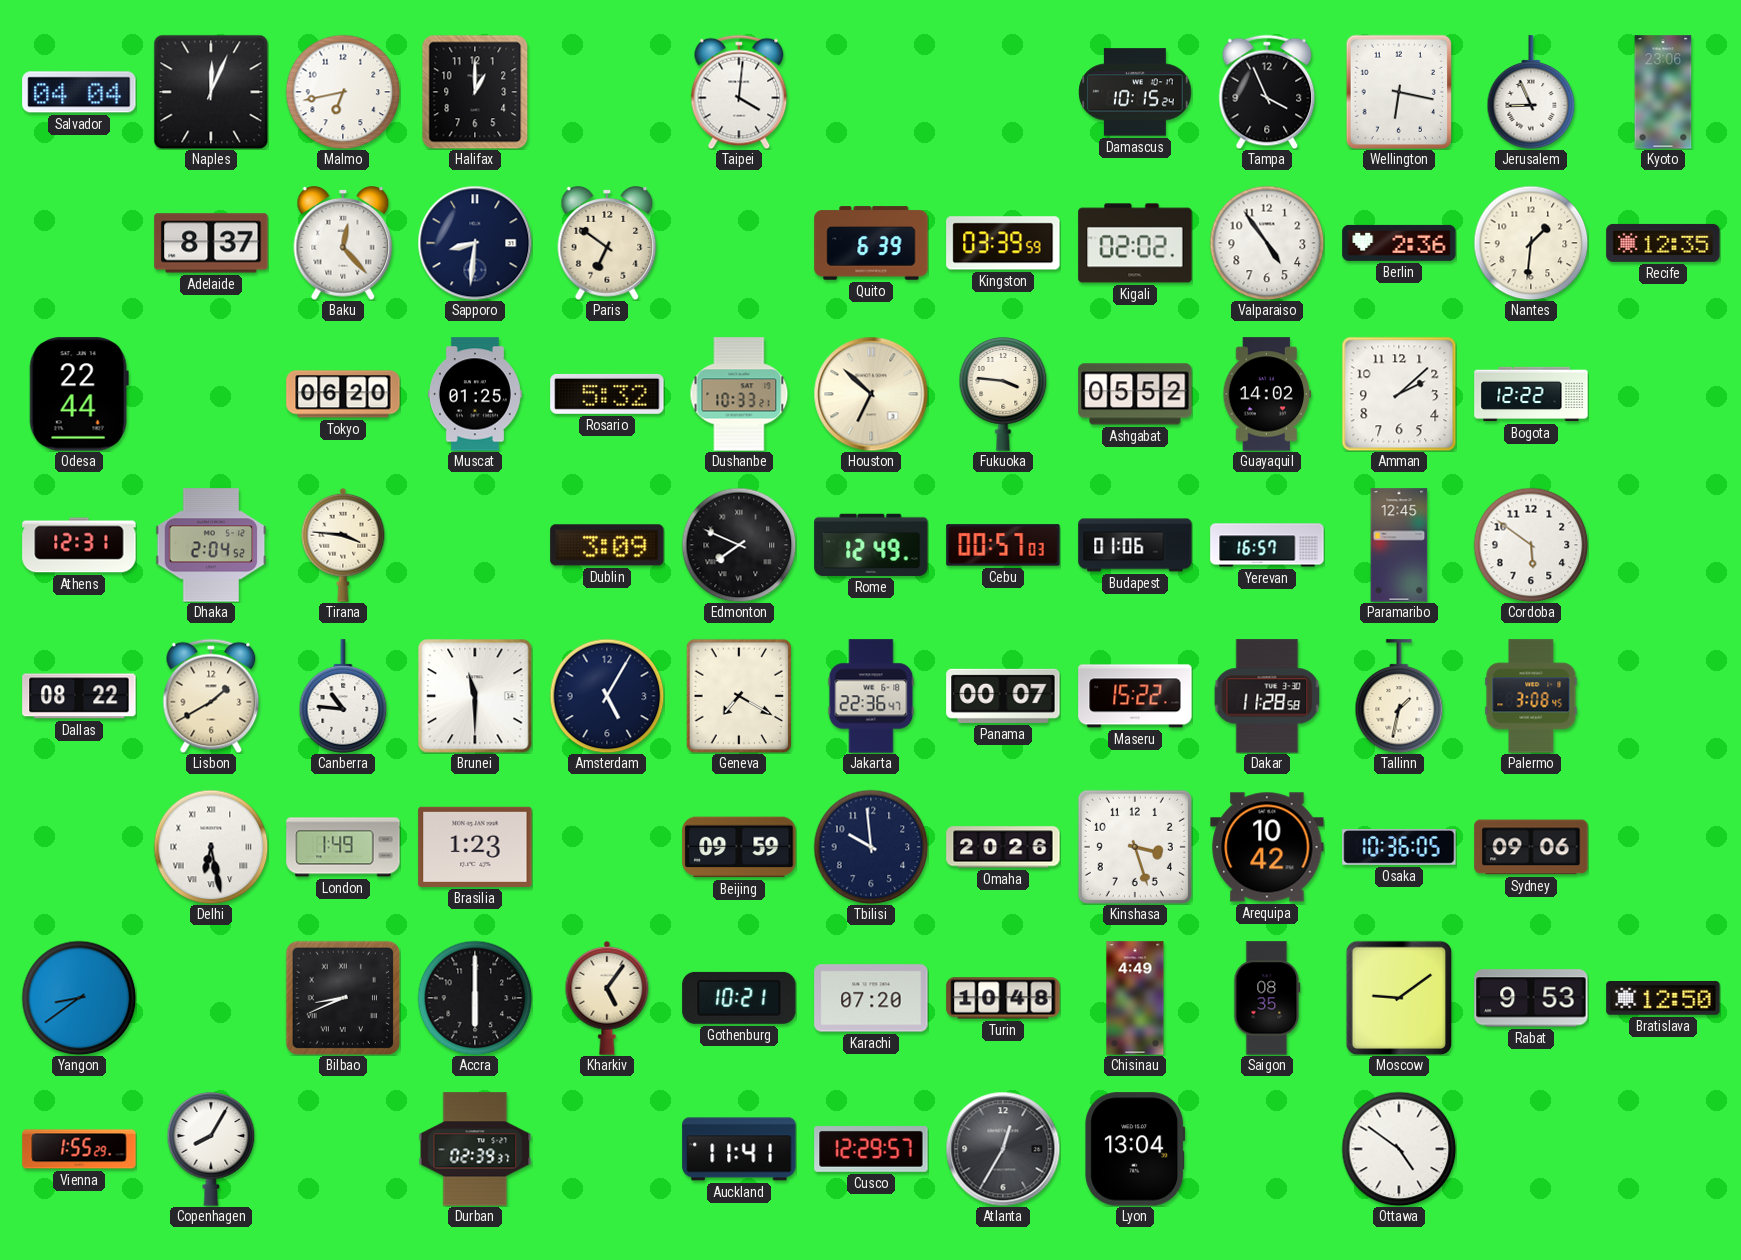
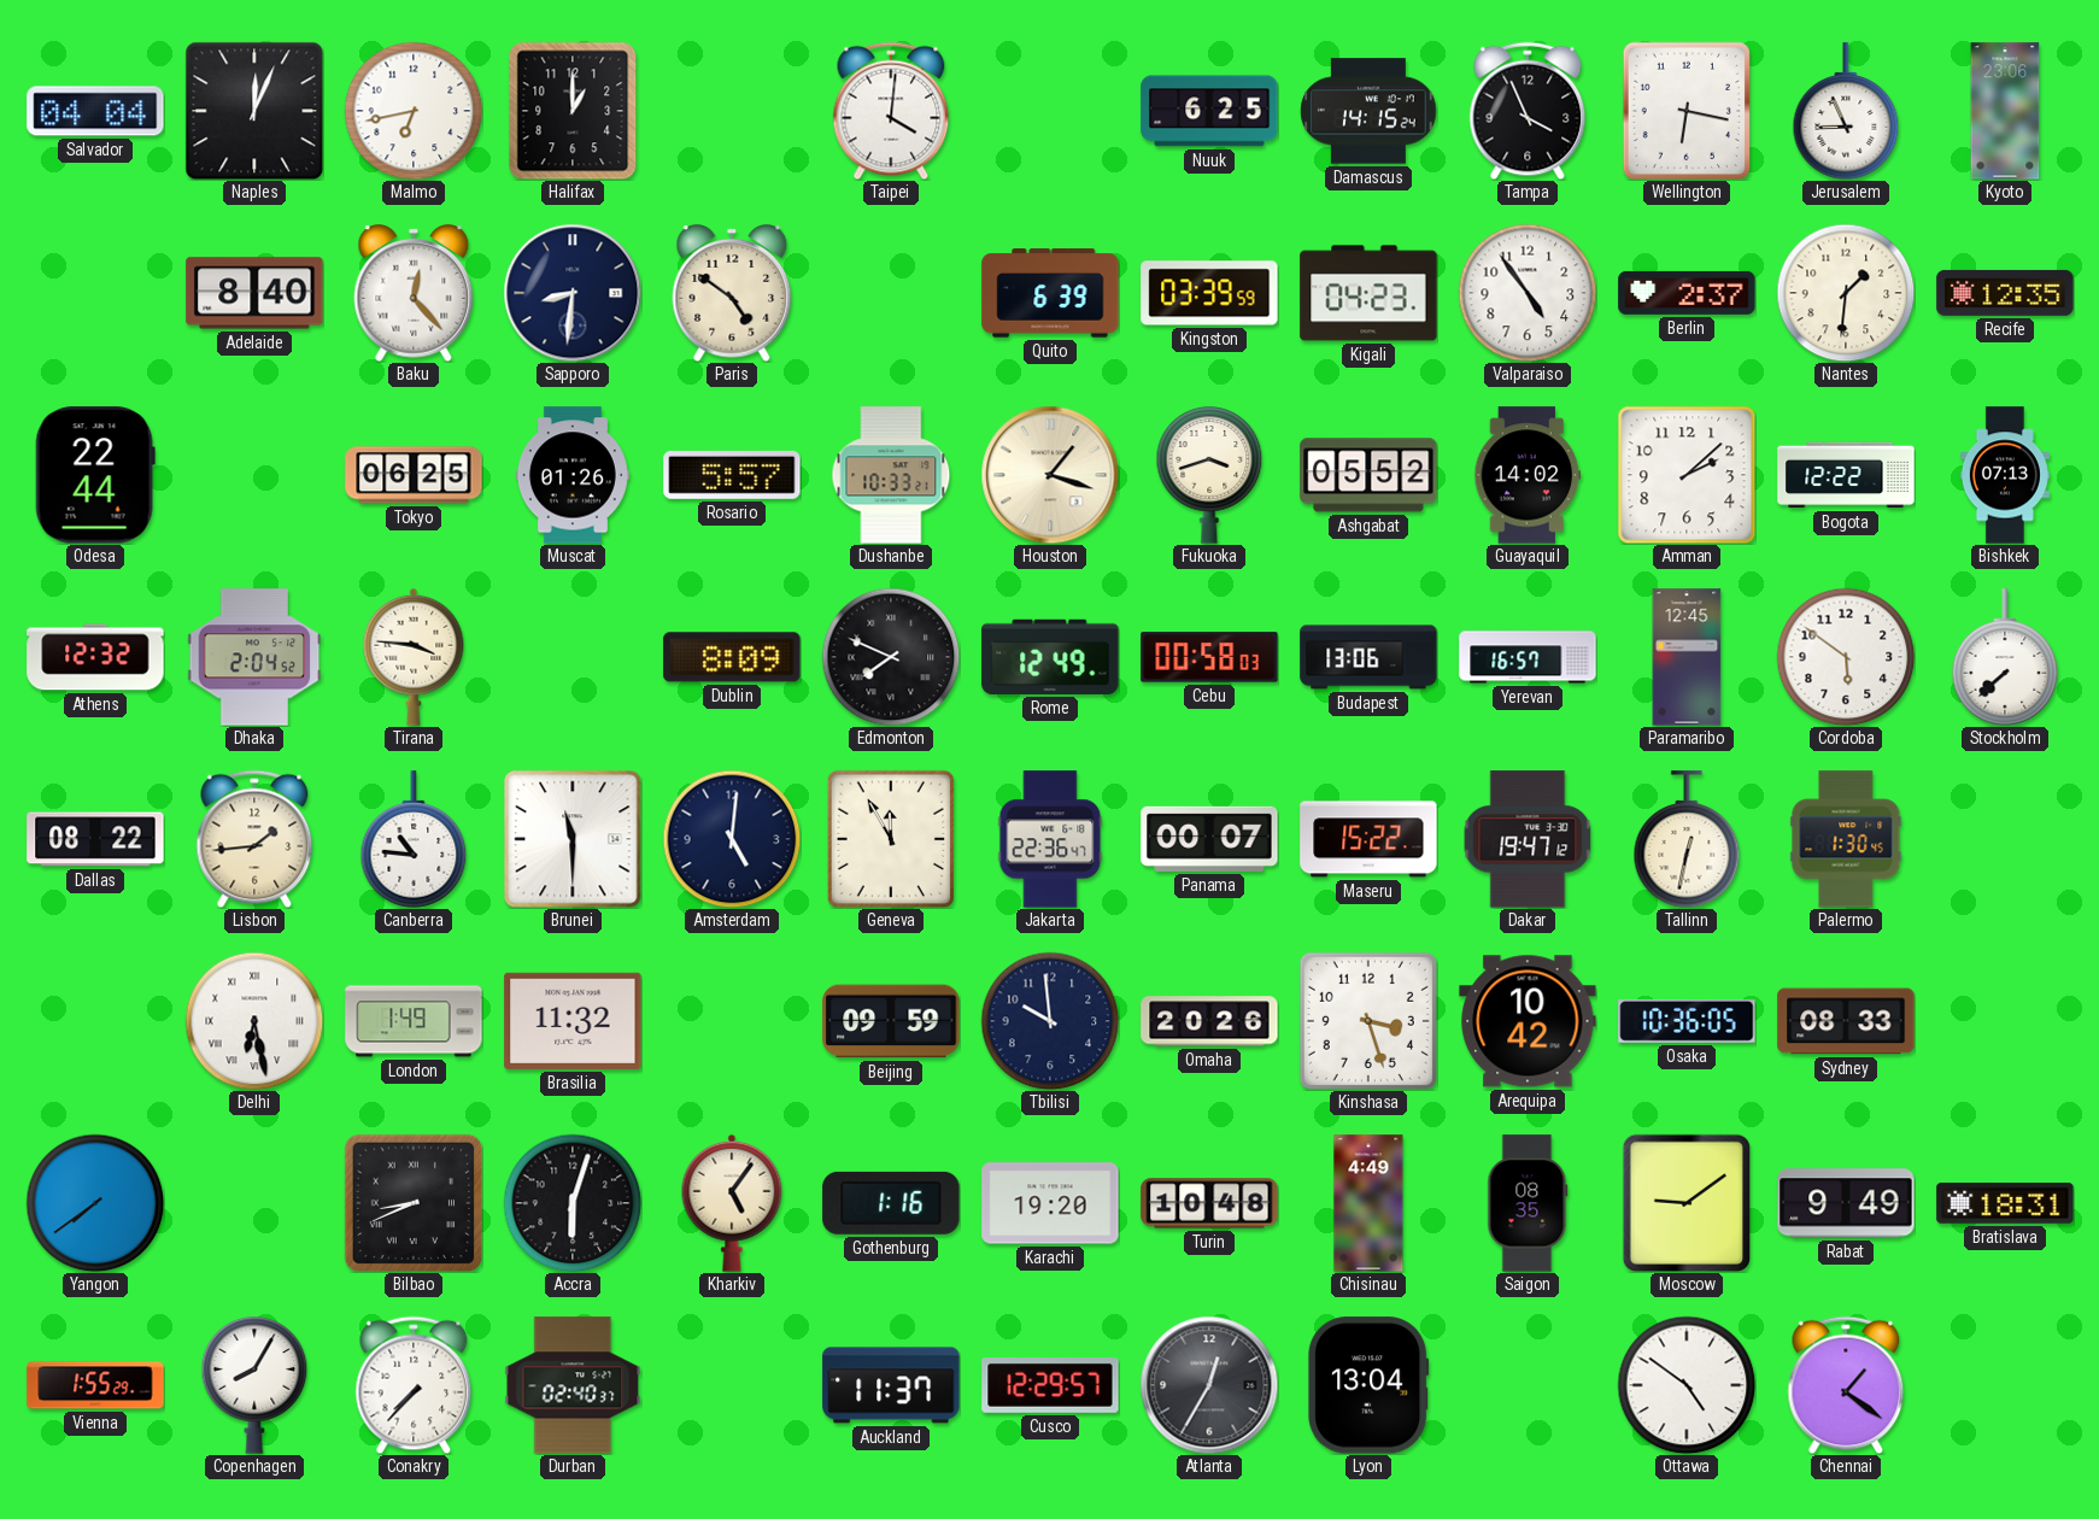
Nuuk: none -> 6:25 (1209, 111)
Damascus: 10:15 -> 14:15 (1368, 111)
Adelaide: 8:37 -> 8:40 (254, 293)
Paris: 6:51 -> 4:51 (732, 294)
Kigali: 02:02 -> 04:23 (1368, 293)
Berlin: 2:36 -> 2:37 (1687, 293)
Tokyo: 06:20 -> 06:25 (414, 475)
Muscat: 01:25 -> 01:26 (573, 475)
Rosario: 5:32 -> 5:57 (732, 475)
Houston: 6:52 -> 1:18 (1050, 475)
Fukuoka: 3:46 -> 3:42 (1209, 475)
Bishkek: none -> 07:13 (2005, 475)
Athens: 12:31 -> 12:32 (95, 657)
Dublin: 3:09 -> 8:09 (732, 657)
Cebu: 00:57 -> 00:58 (1209, 657)
Budapest: 01:06 -> 13:06 (1368, 657)
Stockholm: none -> 7:38 (2005, 657)
Lisbon: 1:40 -> 1:44 (254, 839)
Amsterdam: 5:05 -> 5:01 (732, 839)
Geneva: 7:20 -> 11:55 (891, 838)
Dakar: 11:28 -> 19:47 (1528, 839)
Tallinn: 1:32 -> 12:32 (1687, 839)
Palermo: 3:08 -> 1:30 (1846, 839)
Brasilia: 1:23 -> 11:32 (573, 1021)
Sydney: 09:06 -> 08:33 (1846, 1021)
Yangon: 8:39 -> 7:39 (95, 1203)
Accra: 6:00 -> 6:03 (573, 1203)
Gothenburg: 10:21 -> 1:16 (891, 1203)
Karachi: 07:20 -> 19:20 (1050, 1203)
Rabat: 9:53 -> 9:49 (1846, 1203)
Bratislava: 12:50 -> 18:31 (2005, 1204)
Conakry: none -> 7:37 (414, 1385)
Durban: 02:39 -> 02:40 (573, 1385)
Auckland: 11:41 -> 11:37 (891, 1385)
Chennai: none -> 1:21 (1846, 1385)
